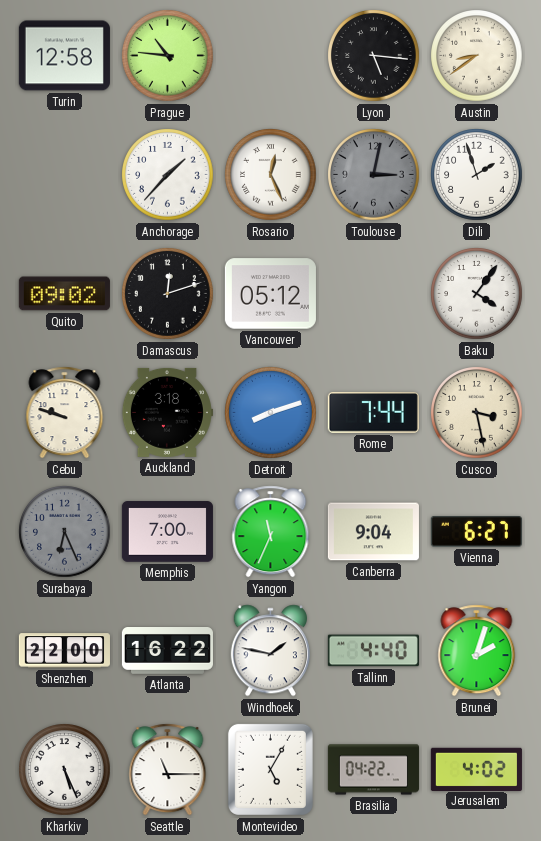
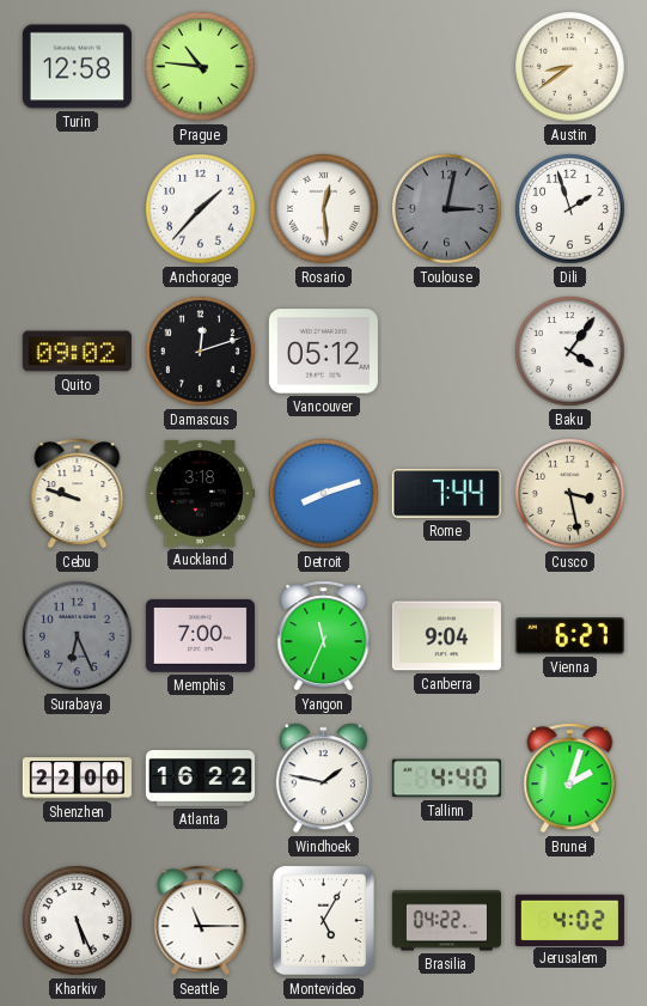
Lyon: 5:16 -> none (374, 56)
Rosario: 12:26 -> 12:29 (324, 209)
